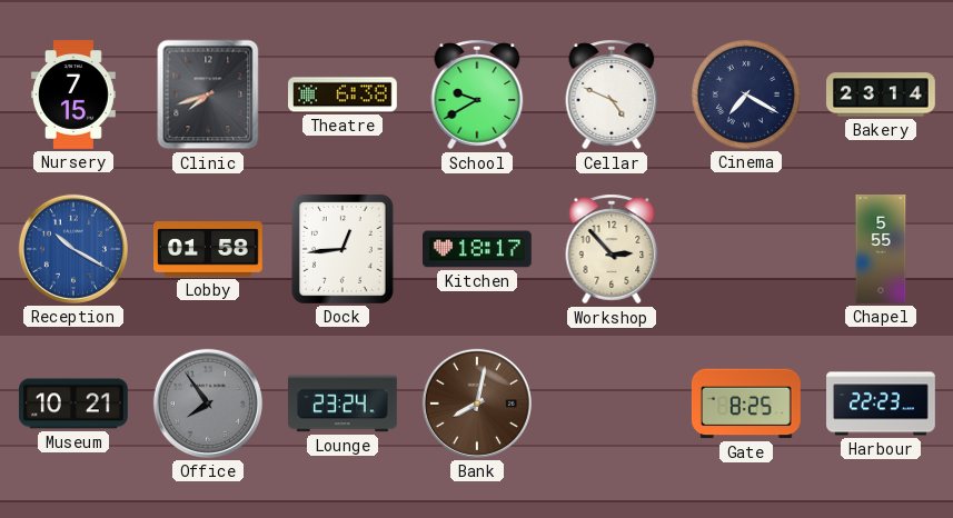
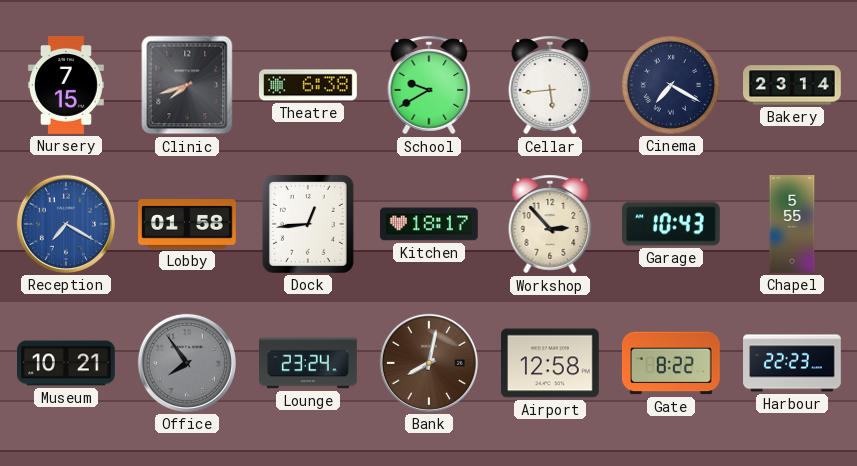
Cellar: 4:49 -> 5:44 (550, 85)
Reception: 10:20 -> 7:20 (66, 224)
Garage: none -> 10:43 (671, 224)
Airport: none -> 12:58 (551, 363)
Gate: 8:25 -> 8:22 (671, 363)
